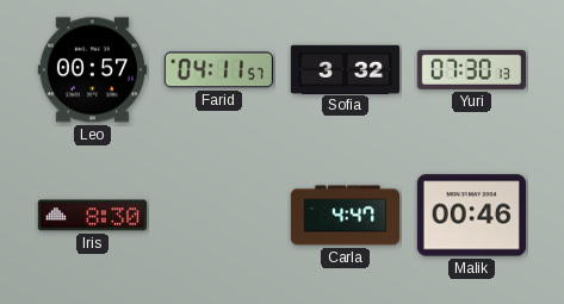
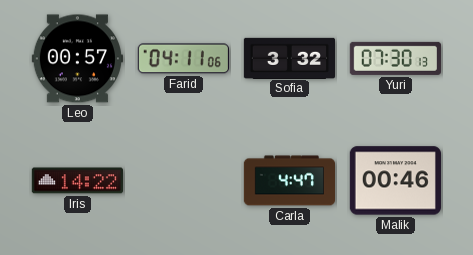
Farid: 04:11:57 -> 04:11:06 (183, 59)
Iris: 8:30 -> 14:22 (77, 181)
